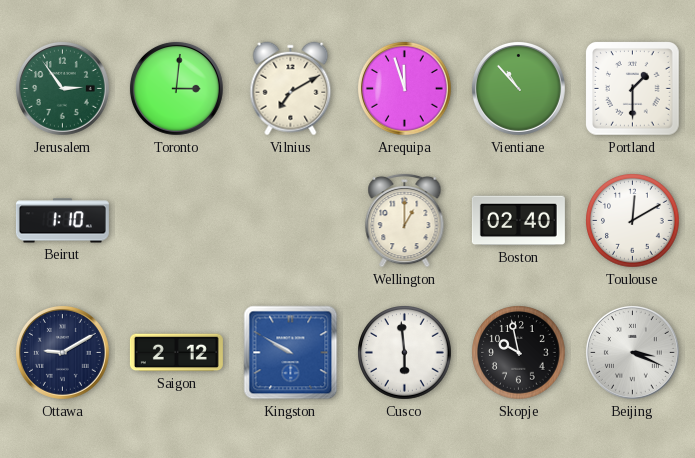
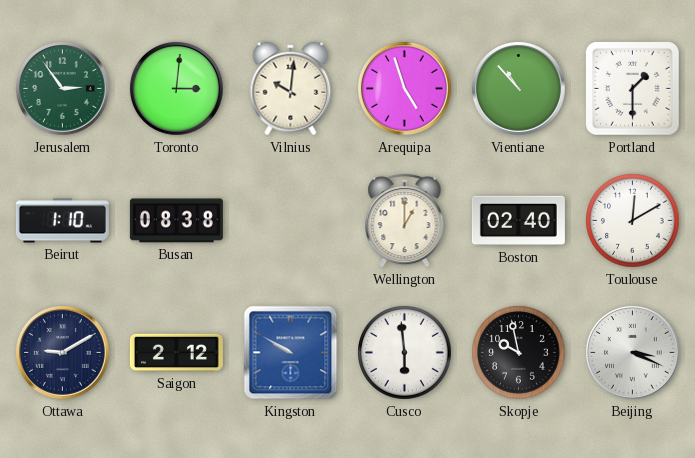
Vilnius: 7:10 -> 10:01 (291, 89)
Arequipa: 11:57 -> 4:57 (404, 88)
Busan: none -> 08:38 (176, 221)
